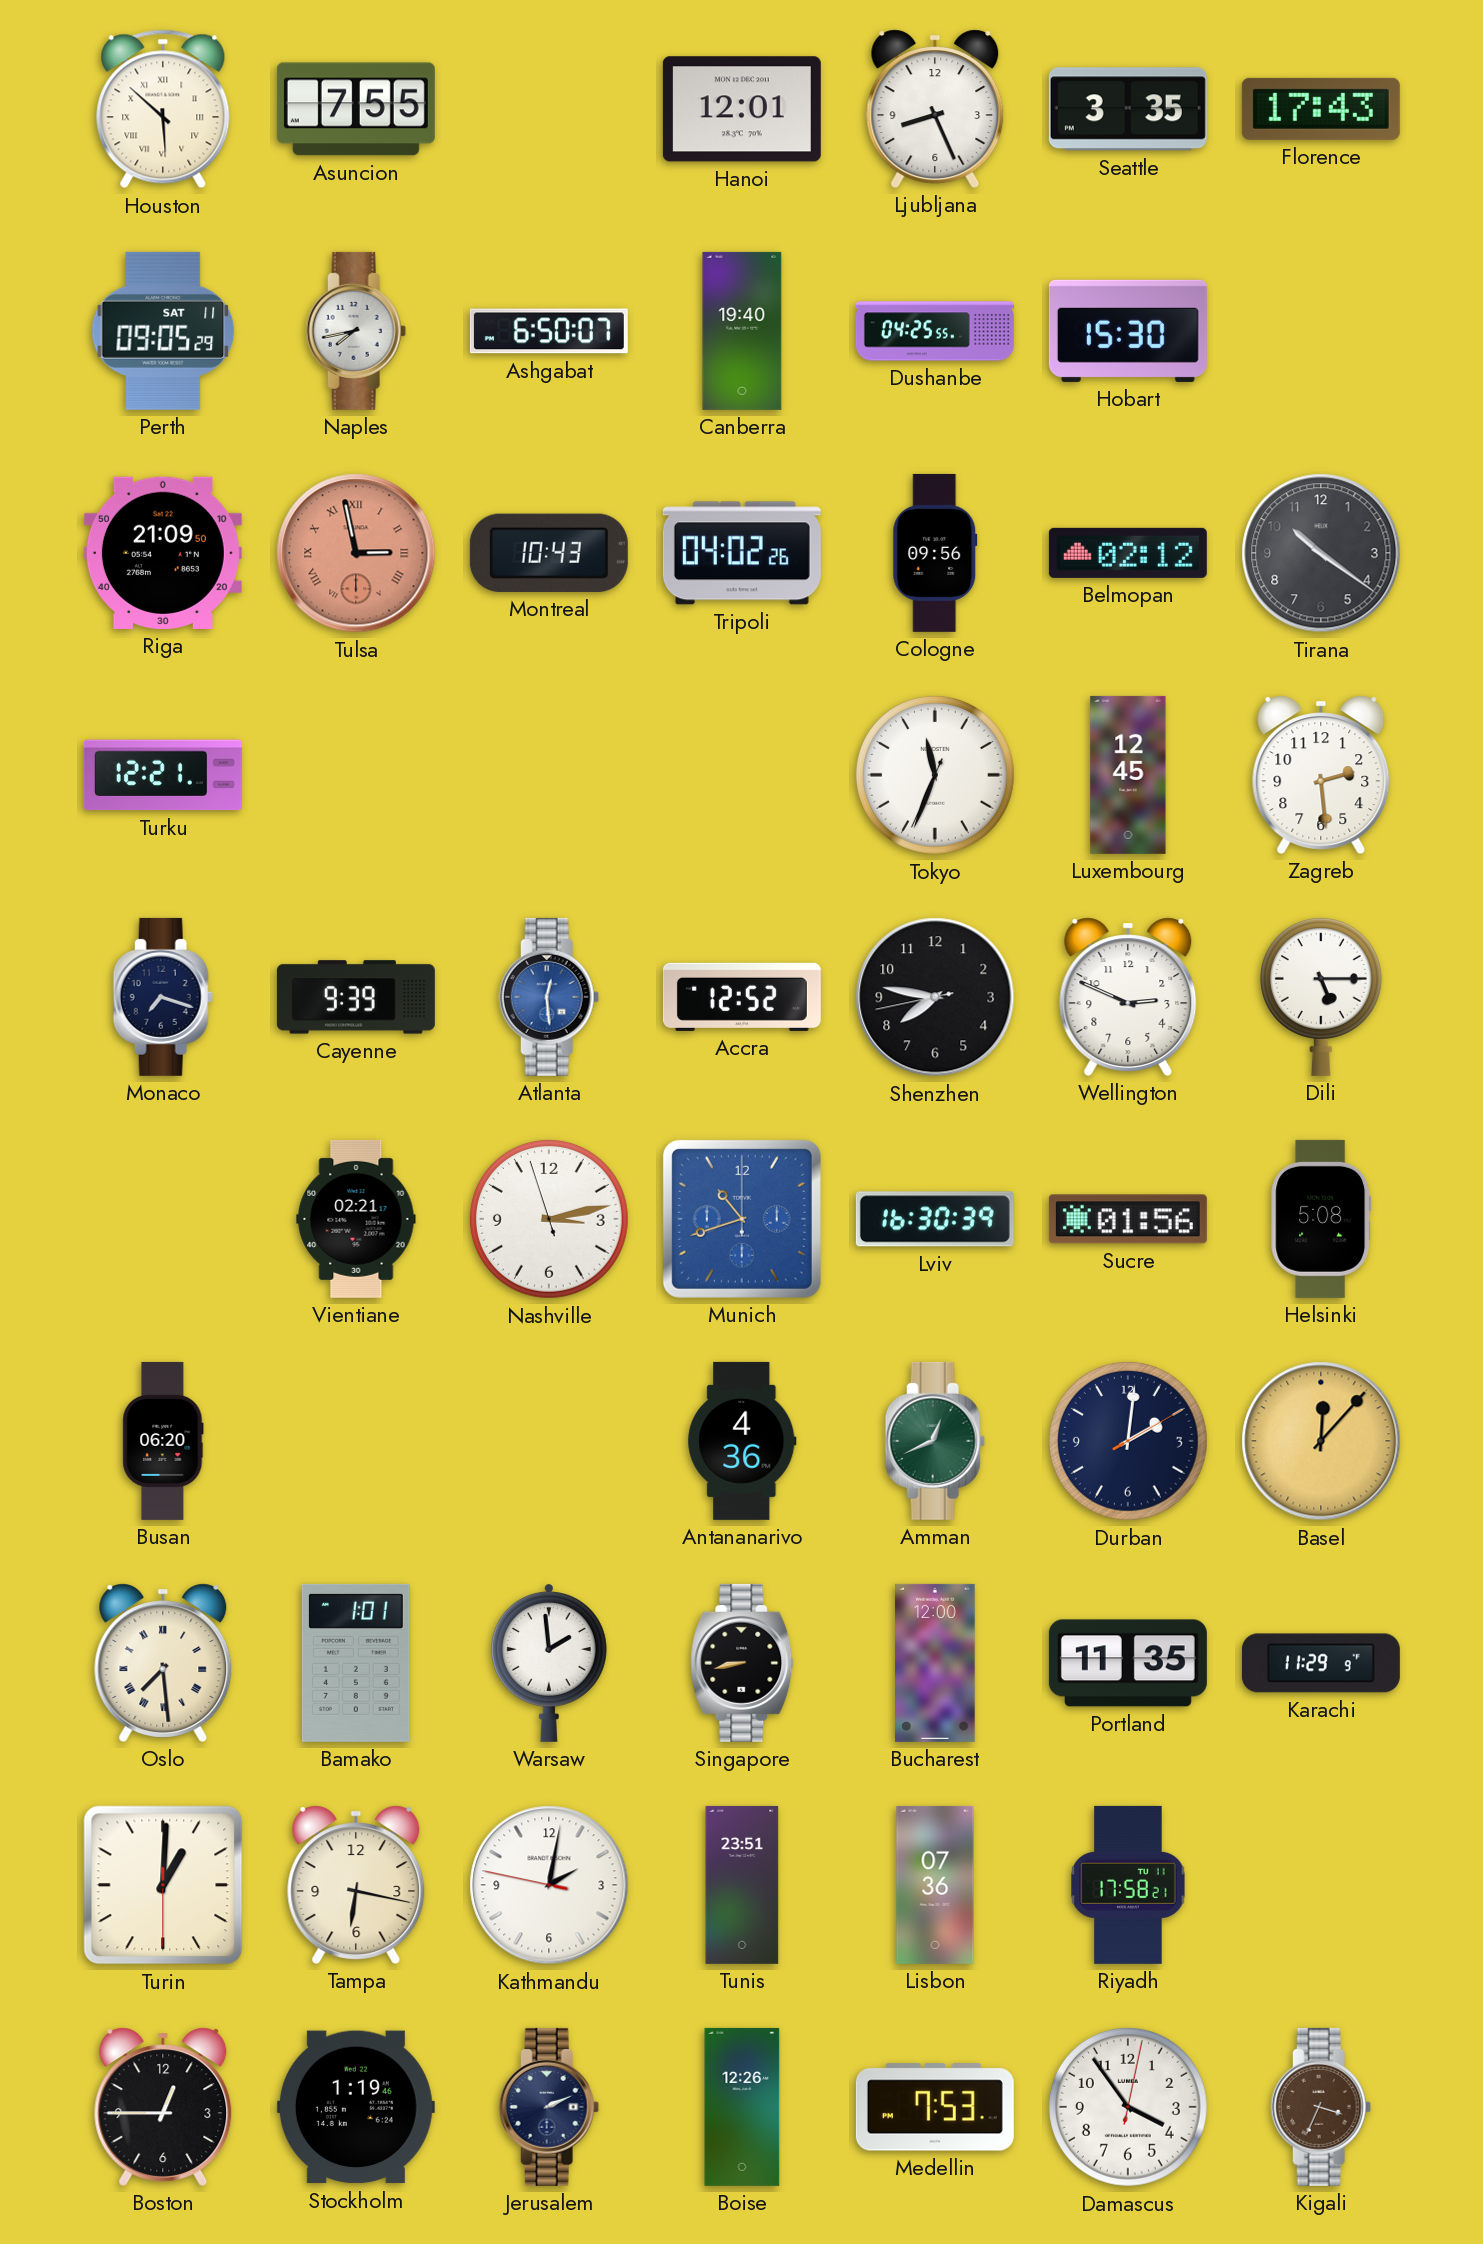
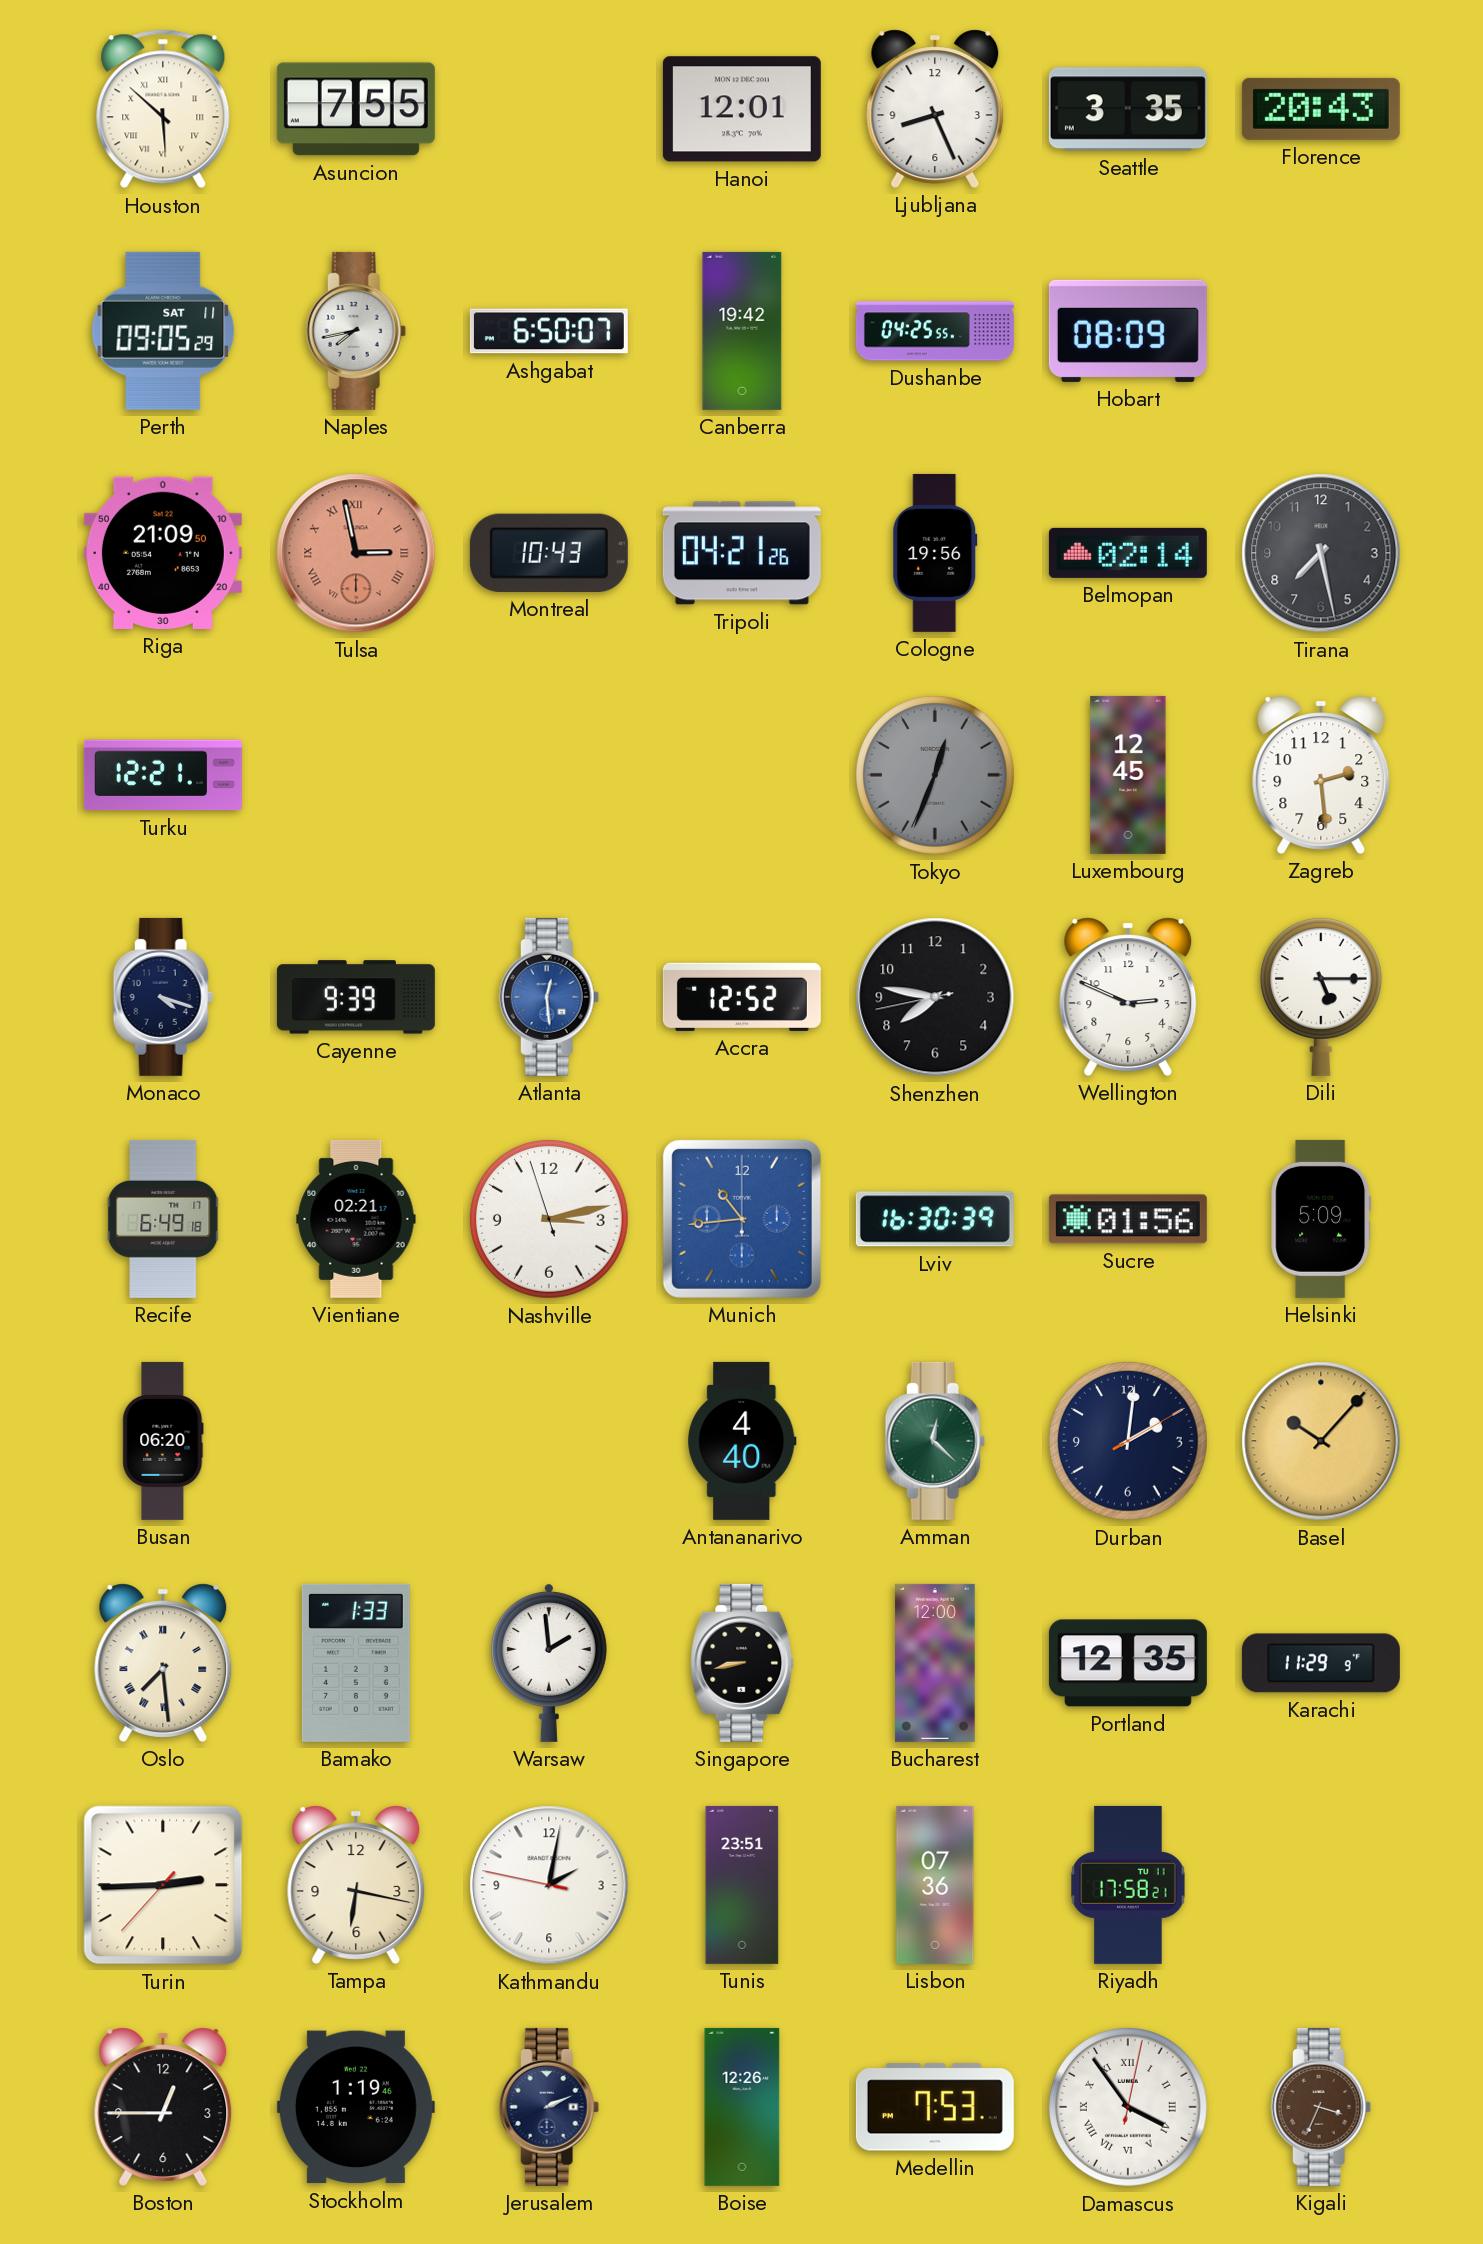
Florence: 17:43 -> 20:43 (1321, 109)
Canberra: 19:40 -> 19:42 (742, 331)
Hobart: 15:30 -> 08:09 (1128, 331)
Tripoli: 04:02 -> 04:21 (742, 553)
Cologne: 09:56 -> 19:56 (935, 553)
Belmopan: 02:12 -> 02:14 (1128, 553)
Tirana: 10:21 -> 7:28 (1321, 553)
Tokyo: 11:33 -> 12:33 (935, 775)
Tokyo dial: white -> grey (935, 775)
Monaco: 7:18 -> 4:18 (163, 997)
Recife: none -> 6:49 (163, 1219)
Munich: 10:42 -> 10:44 (742, 1219)
Helsinki: 5:08 -> 5:09 (1321, 1219)
Antananarivo: 4:36 -> 4:40 (742, 1441)
Amman: 12:41 -> 12:22 (935, 1441)
Basel: 12:07 -> 10:07 (1321, 1441)
Bamako: 1:01 -> 1:33 (356, 1663)
Portland: 11:35 -> 12:35 (1128, 1663)
Turin: 1:00 -> 2:44 (163, 1885)
Damascus numerals: Arabic -> Roman (1128, 2107)
